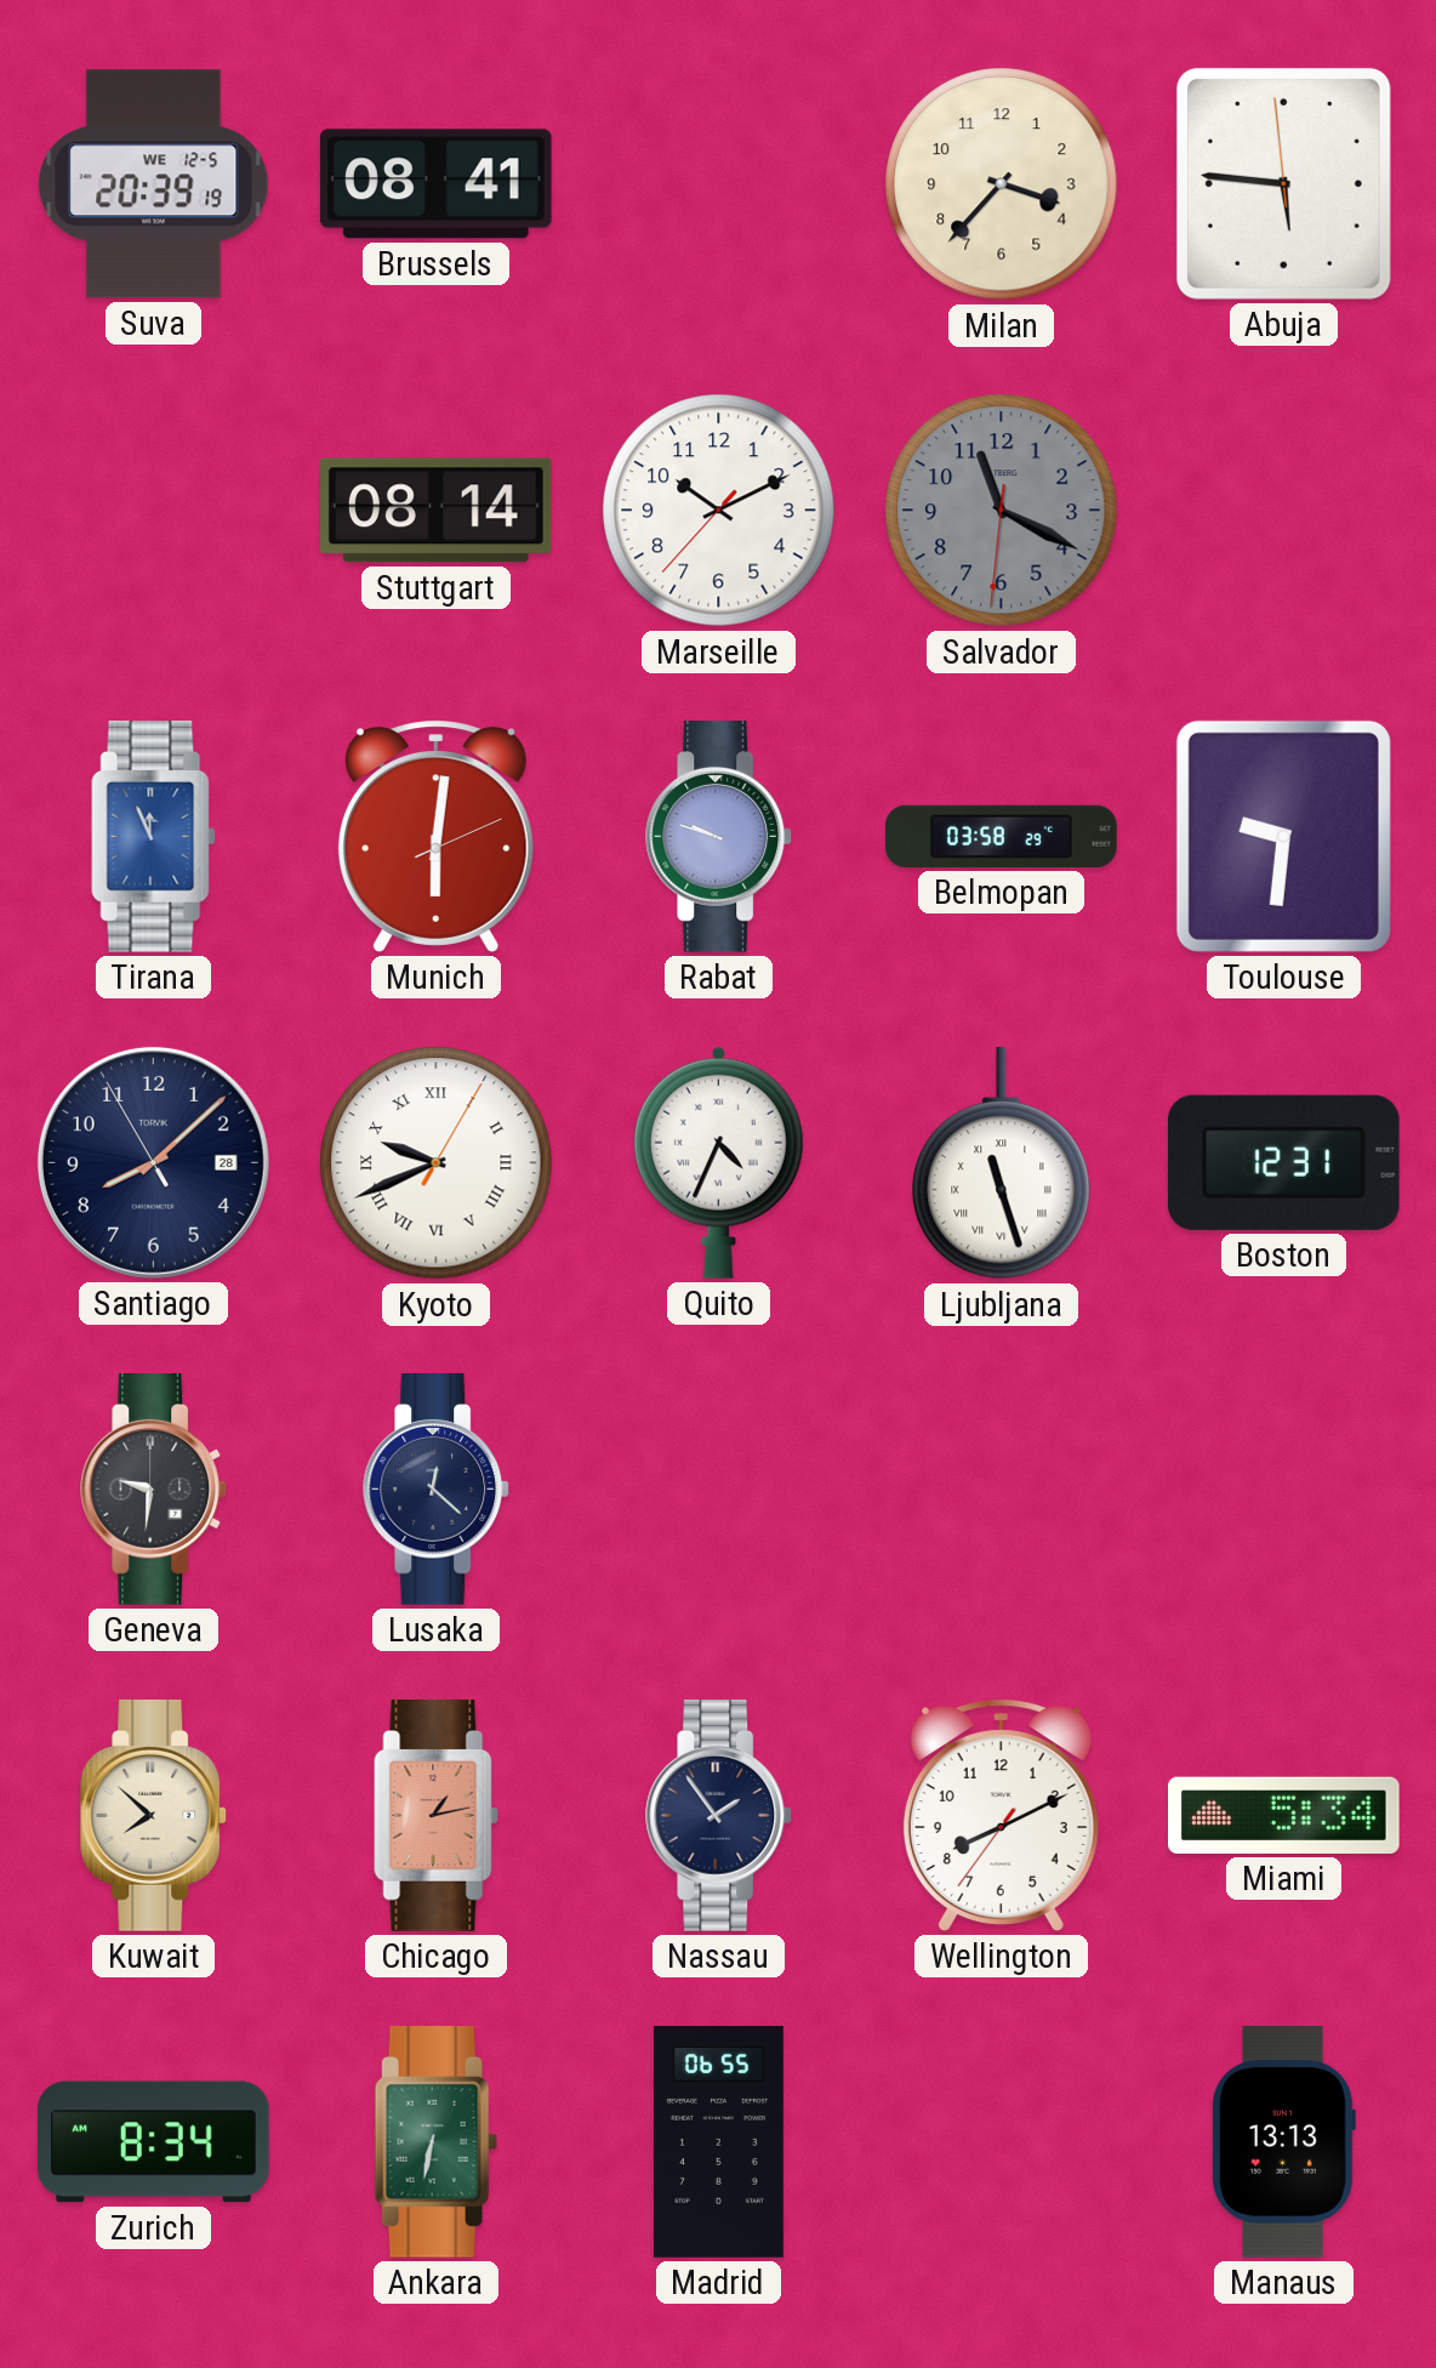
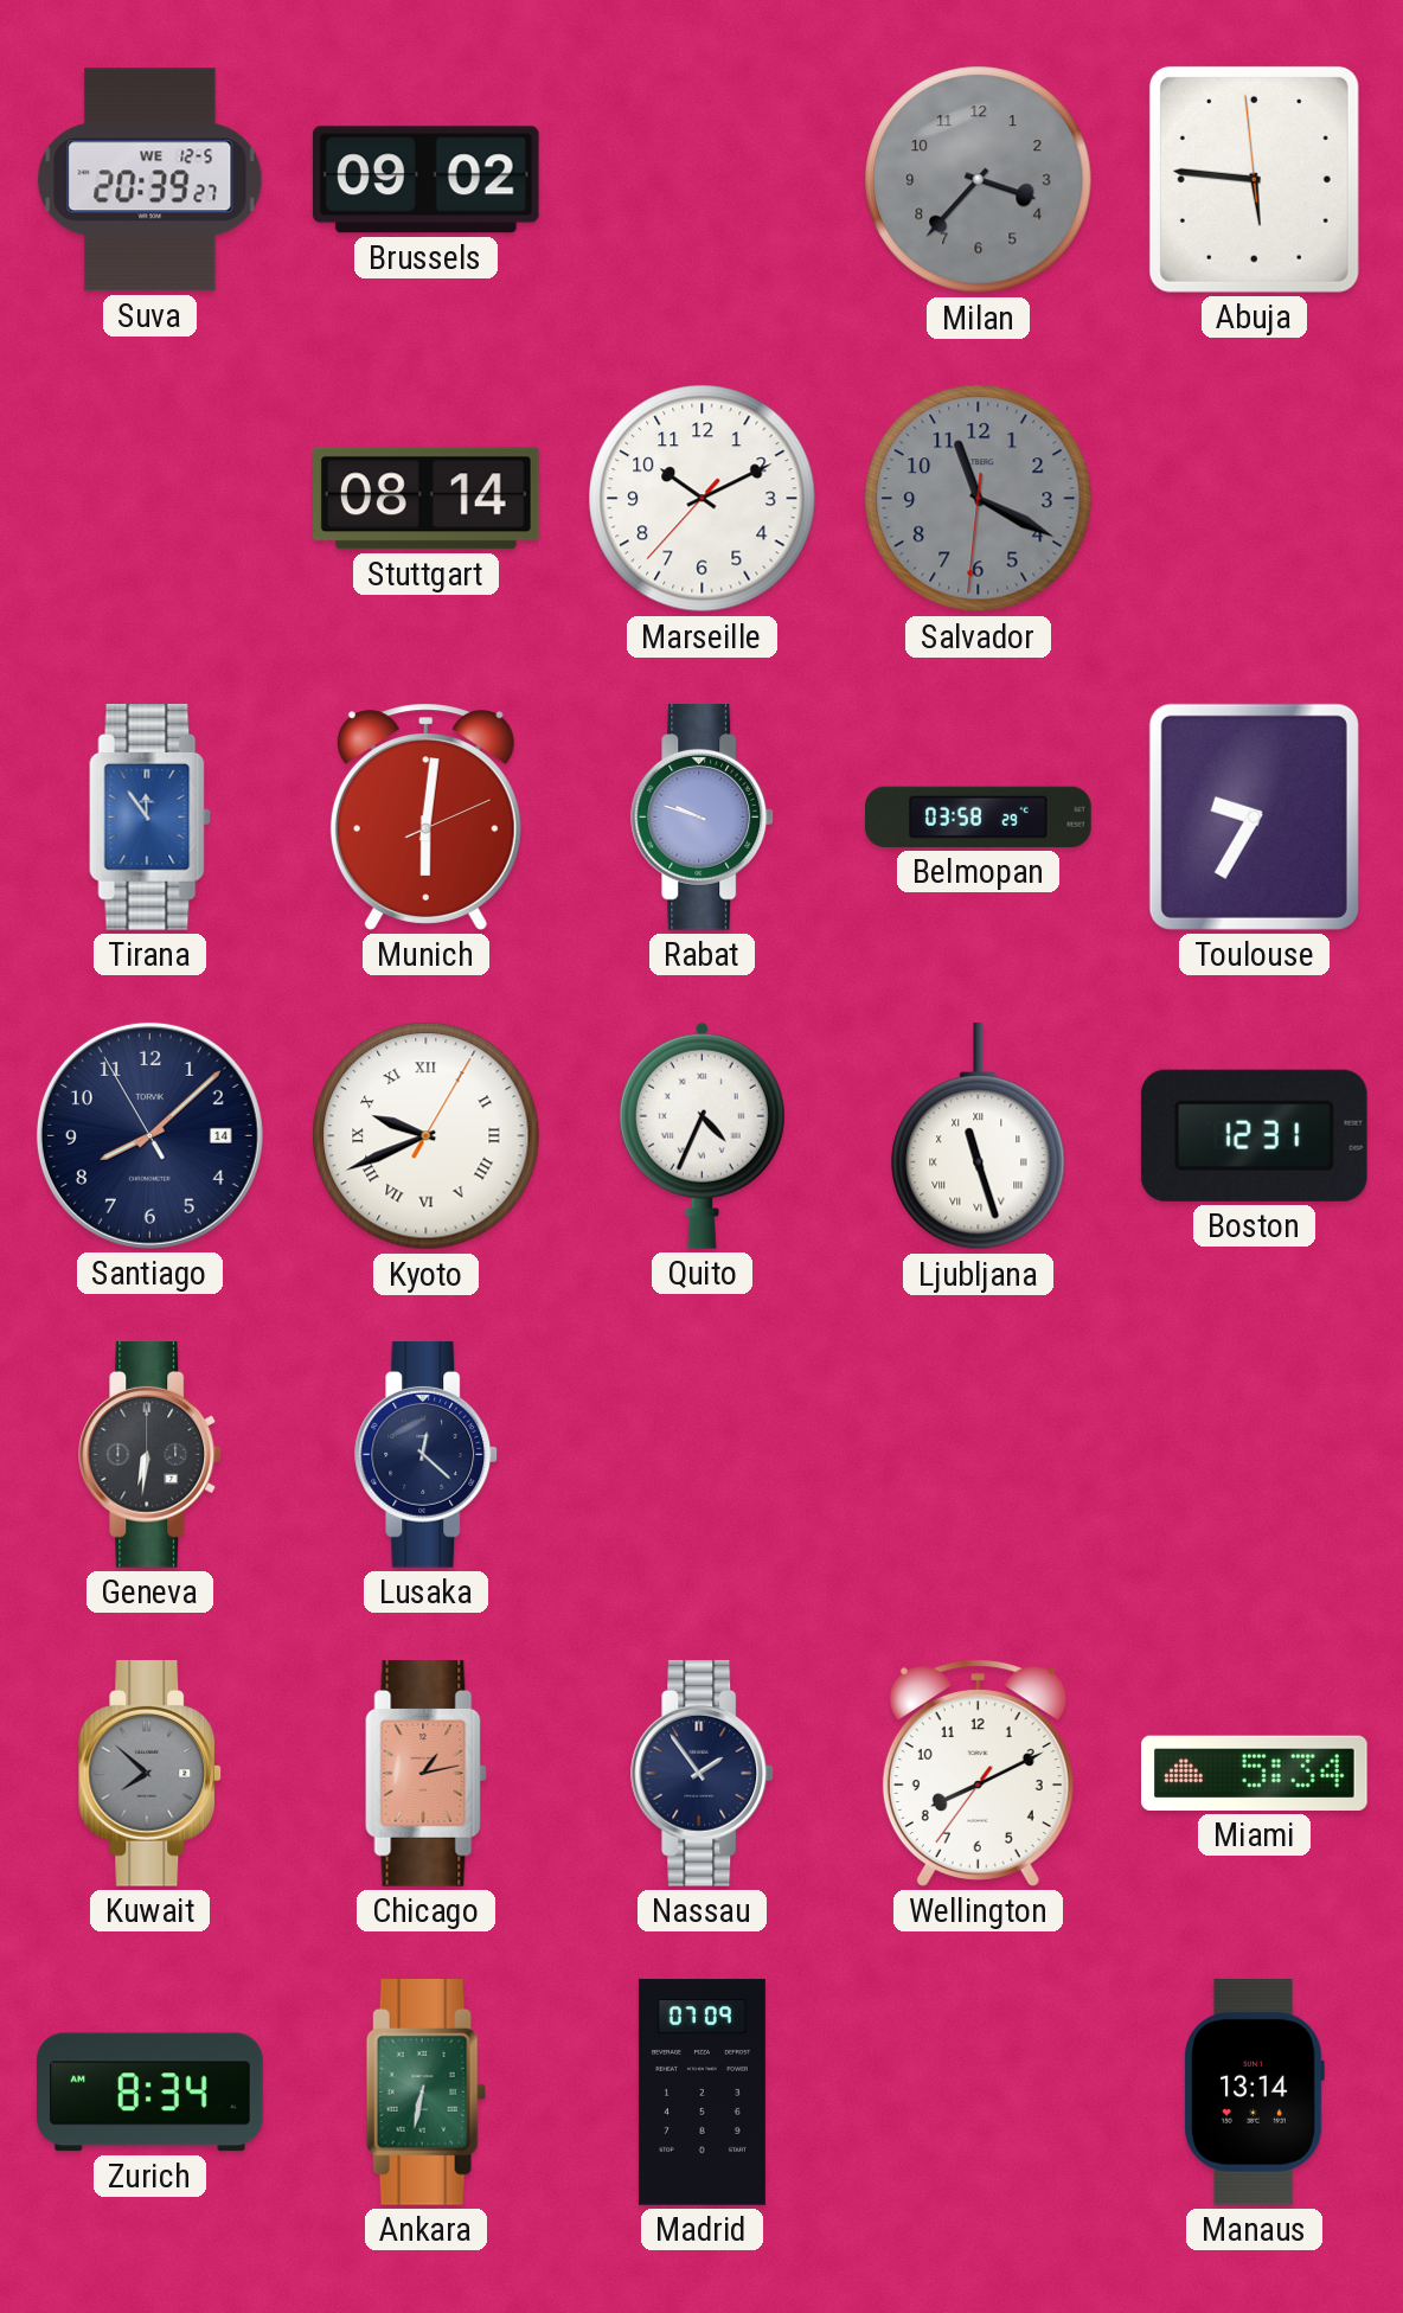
Suva: 20:39:19 -> 20:39:27 (150, 180)
Brussels: 08:41 -> 09:02 (425, 180)
Milan dial: cream -> grey (979, 180)
Tirana: 11:56 -> 11:54 (150, 818)
Toulouse: 9:31 -> 9:35 (1254, 816)
Santiago date: 28 -> 14 (149, 1135)
Geneva: 9:31 -> 6:31 (150, 1455)
Kuwait dial: cream -> grey (150, 1774)
Madrid: 06:55 -> 07:09 (701, 2093)
Manaus: 13:13 -> 13:14 (1254, 2093)
